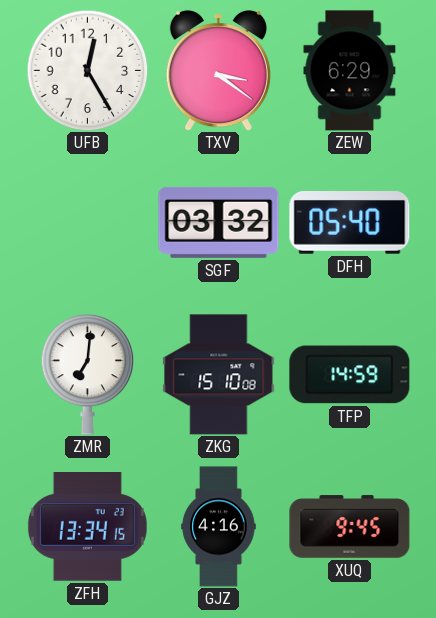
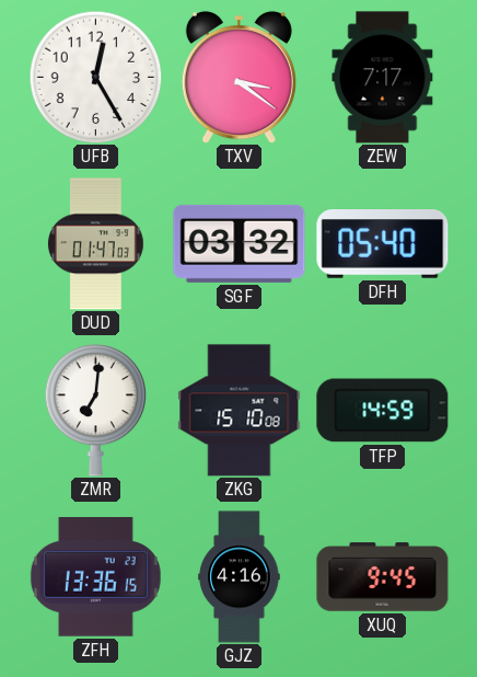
ZEW: 6:29 -> 7:17 (383, 78)
DUD: none -> 01:47 (95, 244)
ZFH: 13:34 -> 13:36 (95, 577)
